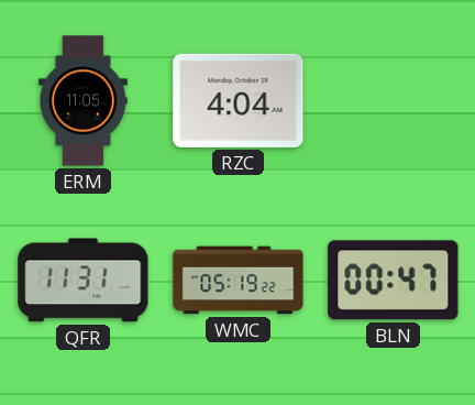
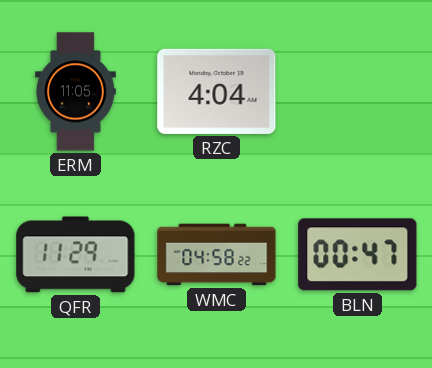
QFR: 11:31 -> 11:29 (76, 255)
WMC: 05:19 -> 04:58 (217, 255)
